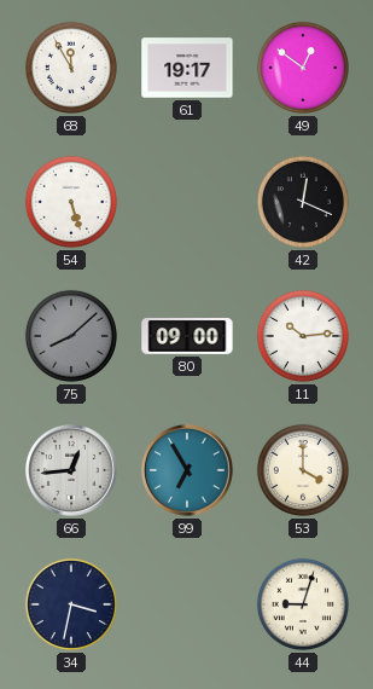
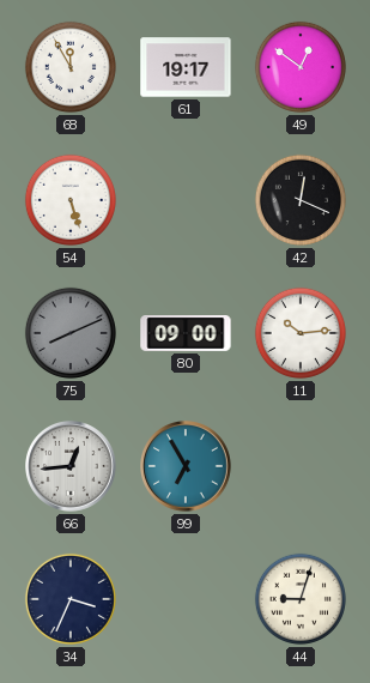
75: 8:08 -> 8:11 (71, 333)
53: 4:00 -> none (303, 470)
34: 3:32 -> 3:34 (71, 599)
